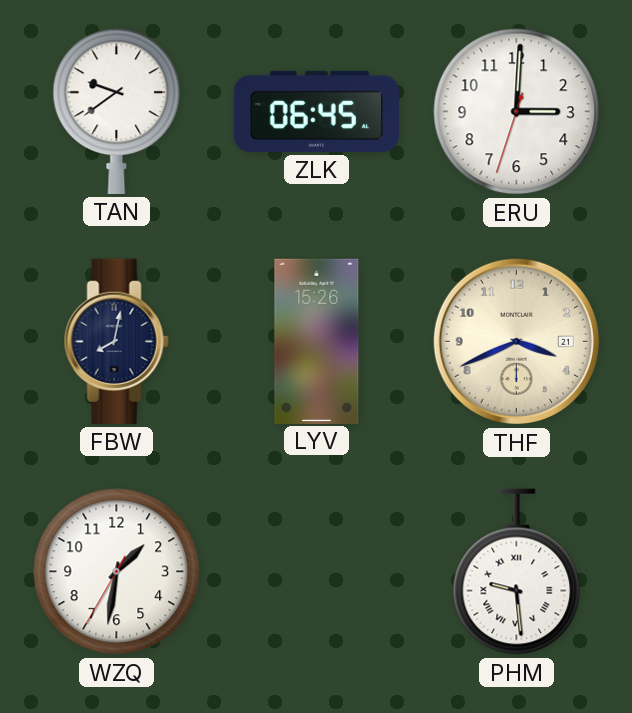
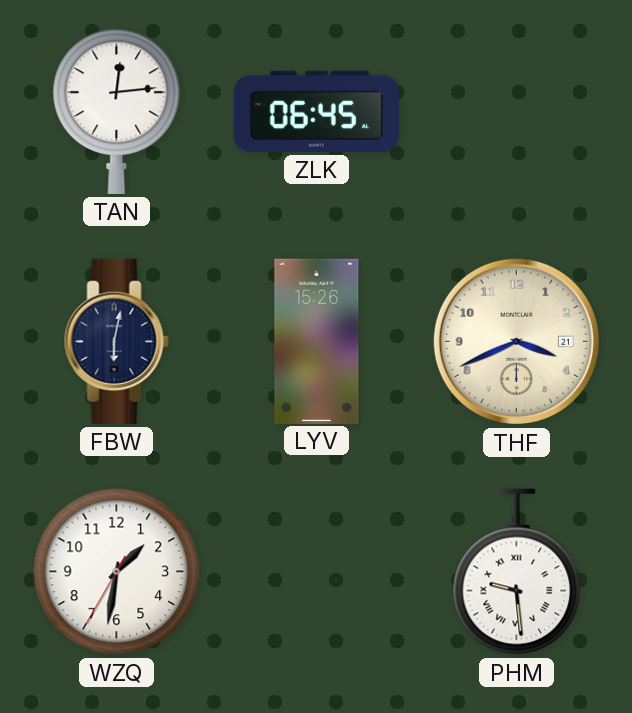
TAN: 9:39 -> 12:14 (117, 111)
ERU: 3:00 -> none (517, 112)
FBW: 8:02 -> 6:02 (116, 341)
